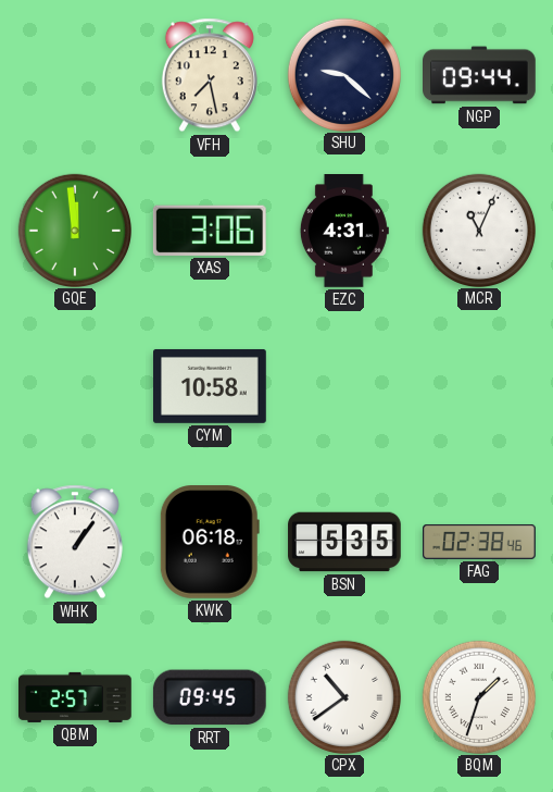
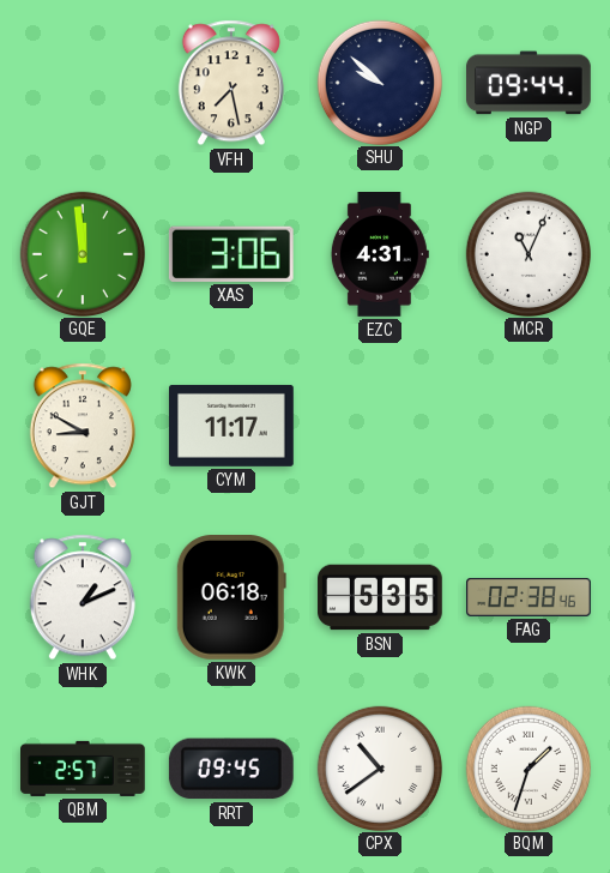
SHU: 9:22 -> 9:52 (379, 82)
GJT: none -> 8:50 (83, 426)
CYM: 10:58 -> 11:17 (232, 426)
WHK: 1:06 -> 1:11 (83, 597)
